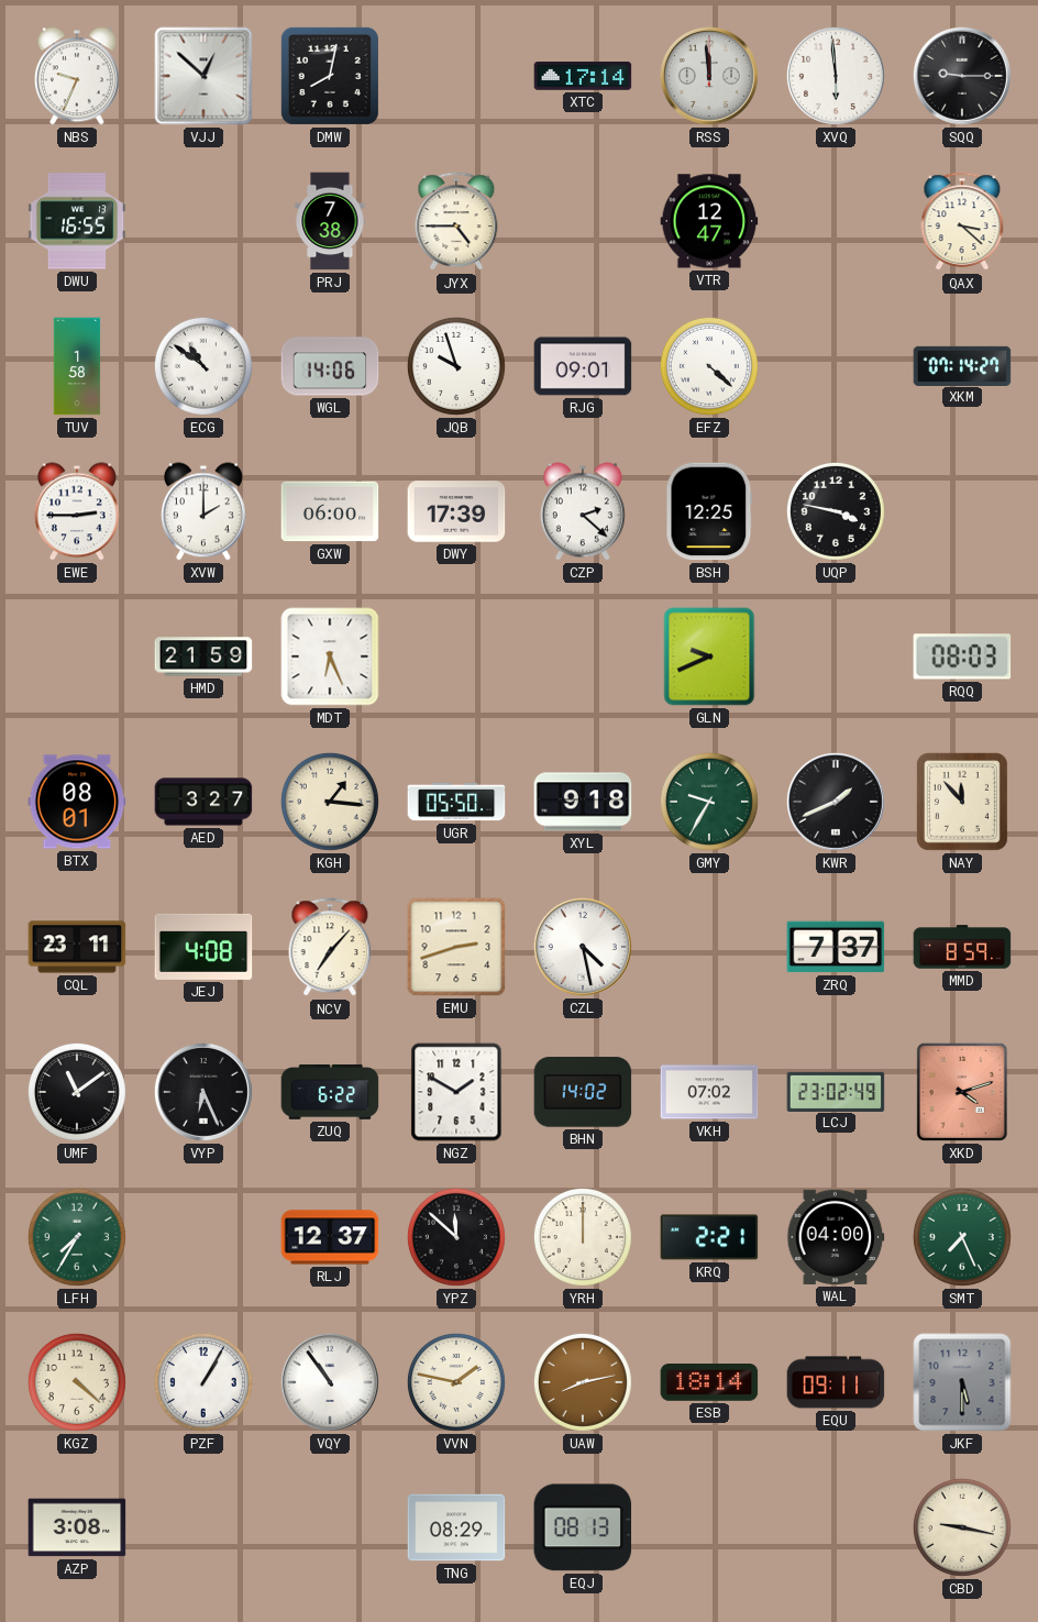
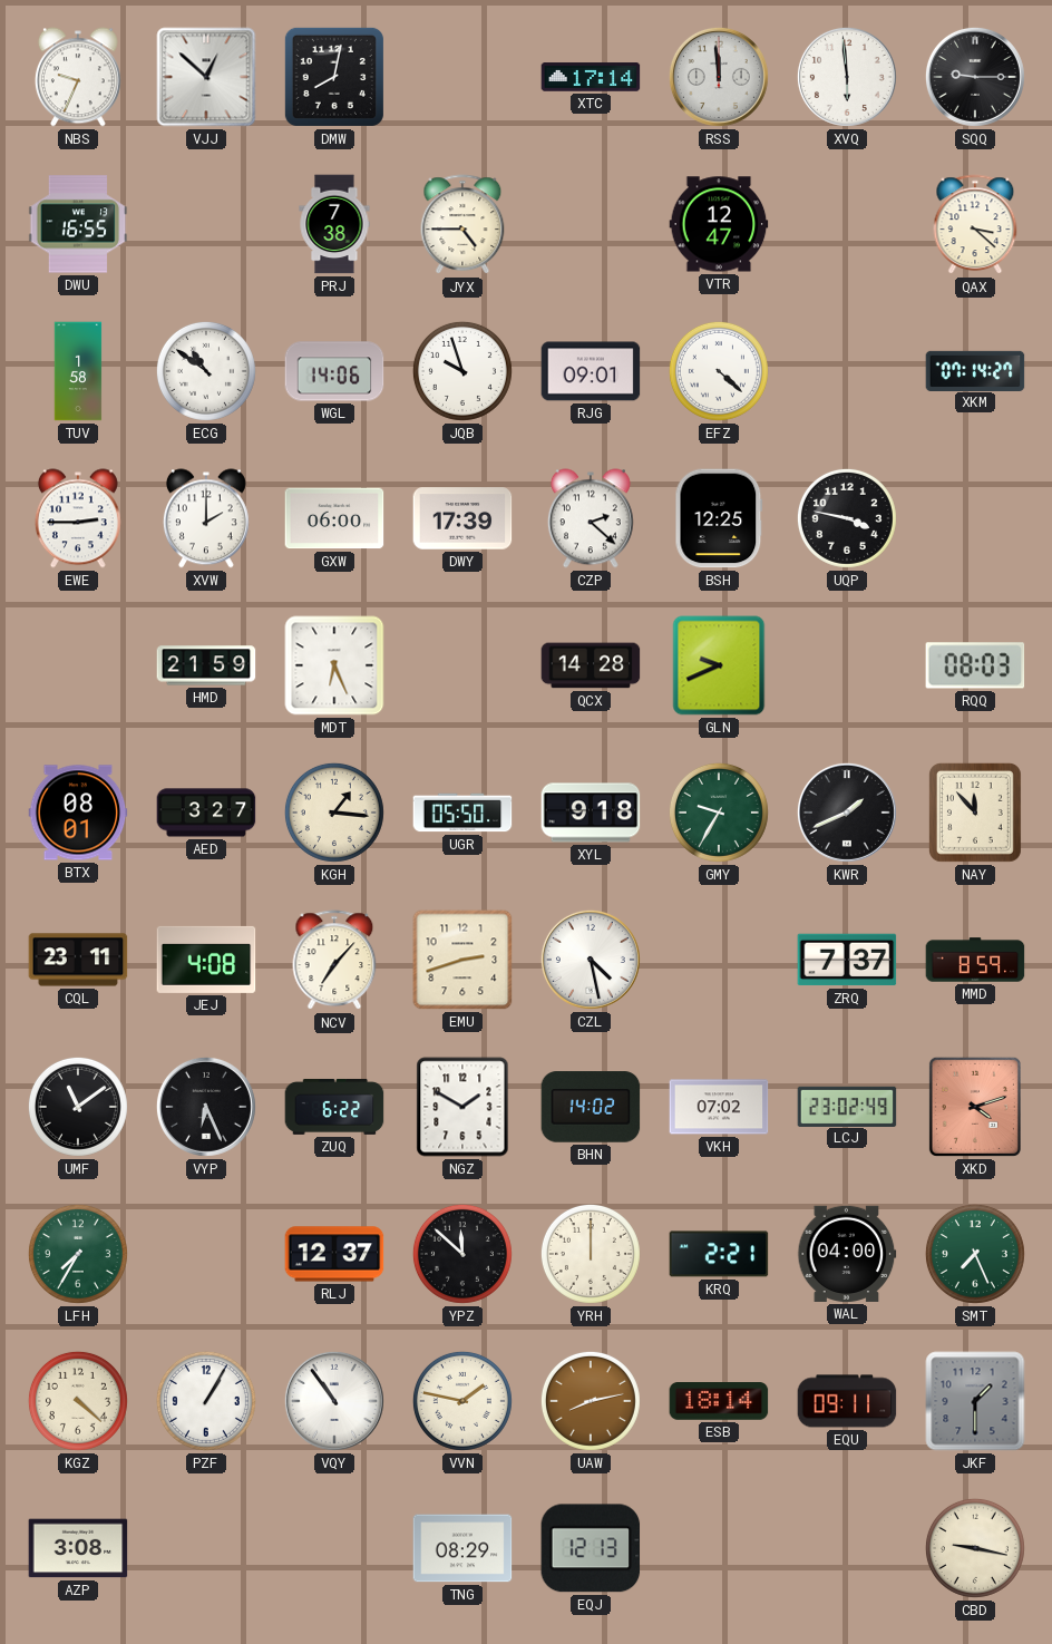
QCX: none -> 14:28 (591, 665)
JKF: 5:30 -> 1:30 (975, 1401)
EQJ: 08:13 -> 12:13 (591, 1548)
